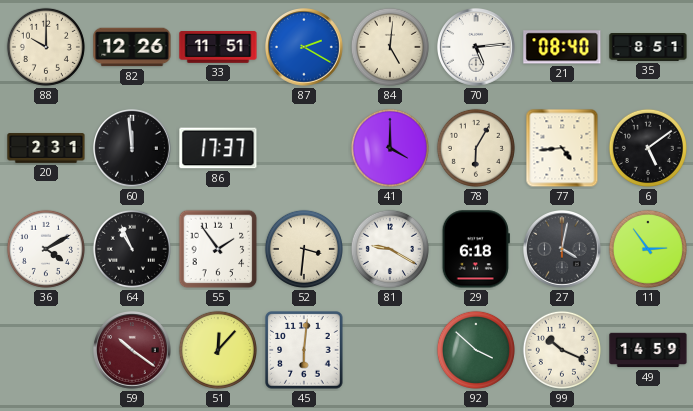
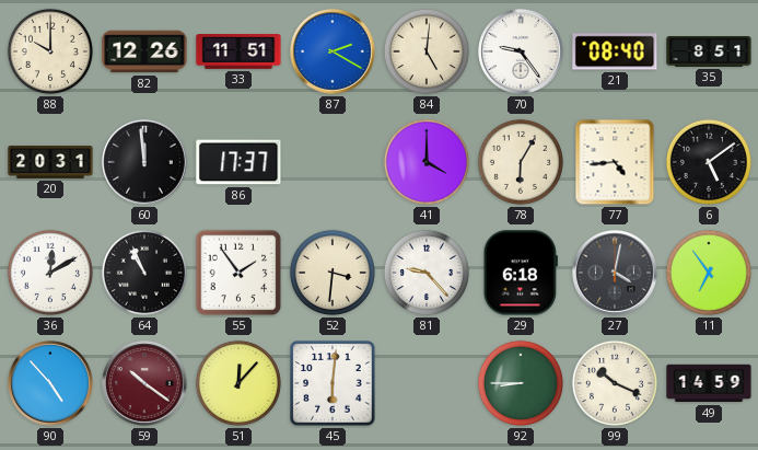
70: 5:14 -> 9:24 (522, 53)
20: 2:31 -> 20:31 (50, 162)
36: 4:10 -> 12:10 (50, 273)
81: 9:20 -> 9:23 (427, 273)
11: 2:54 -> 6:54 (709, 273)
90: none -> 4:53 (51, 384)
92: 3:52 -> 8:45 (521, 383)
